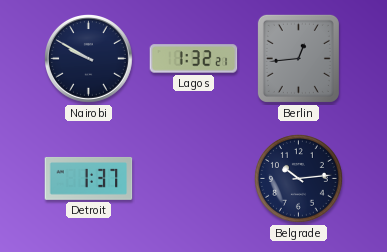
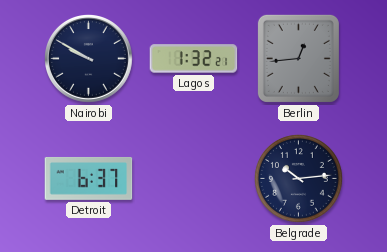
Detroit: 1:37 -> 6:37 (89, 178)
